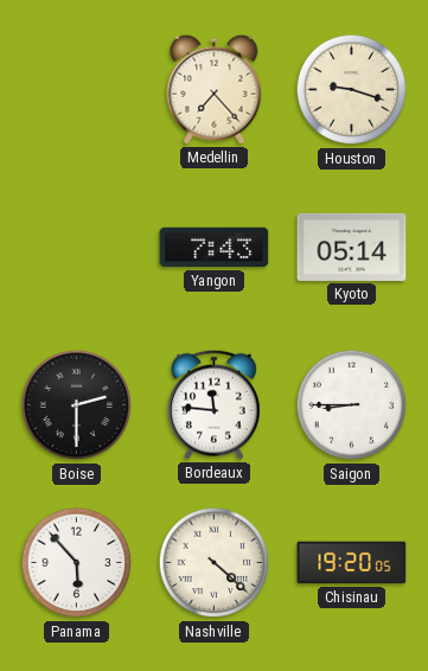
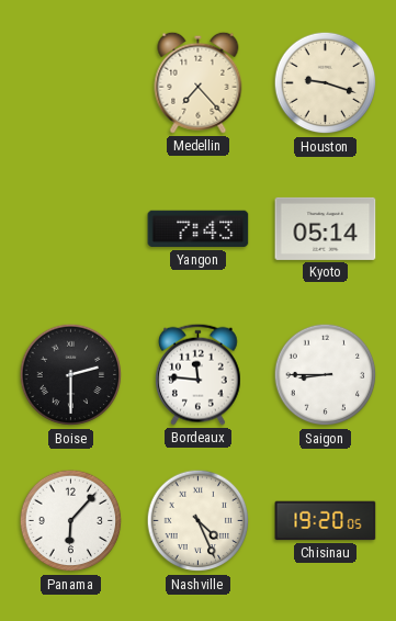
Panama: 5:53 -> 6:07 (71, 521)
Nashville: 4:22 -> 4:26 (199, 521)
